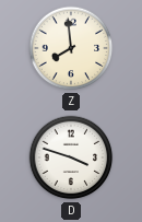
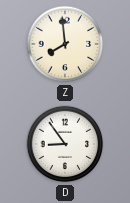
D: 3:48 -> 8:54 (65, 144)
